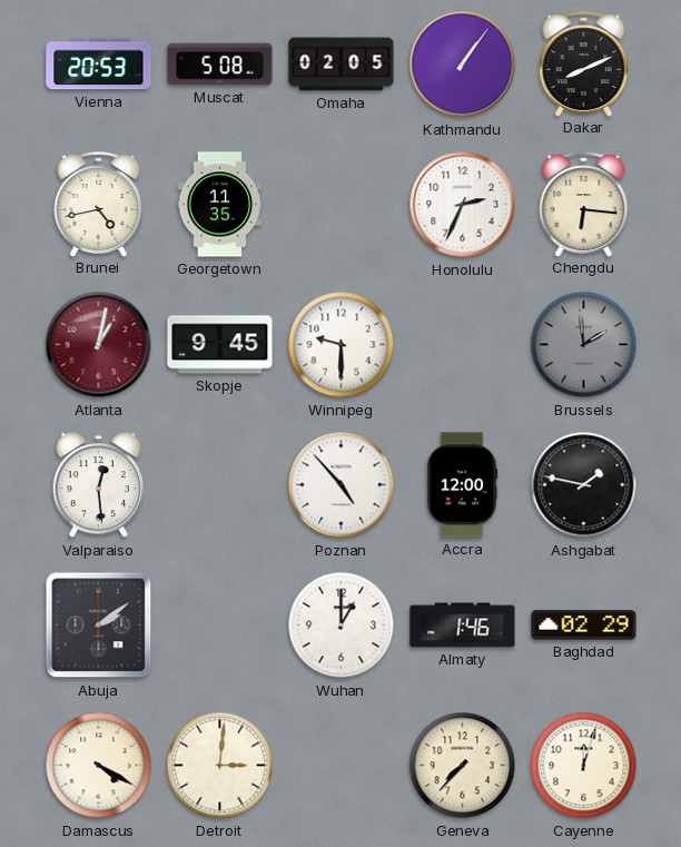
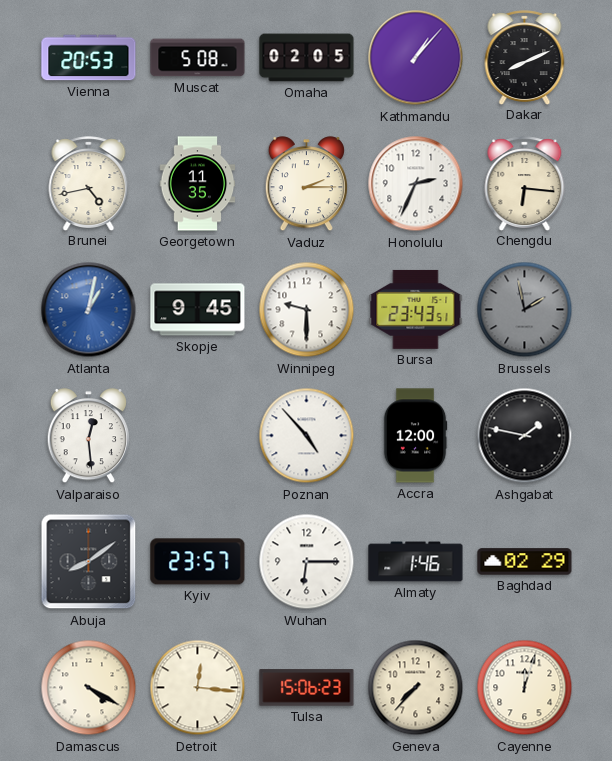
Kathmandu: 1:06 -> 1:07 (416, 58)
Vaduz: none -> 2:15 (306, 184)
Atlanta dial: burgundy -> blue (89, 310)
Bursa: none -> 23:43 (416, 309)
Brussels: 1:59 -> 1:58 (525, 310)
Abuja: 2:09 -> 8:09 (89, 562)
Kyiv: none -> 23:57 (198, 562)
Wuhan: 1:00 -> 6:15 (307, 562)
Detroit: 3:01 -> 12:16 (198, 688)
Tulsa: none -> 15:06 (307, 688)
